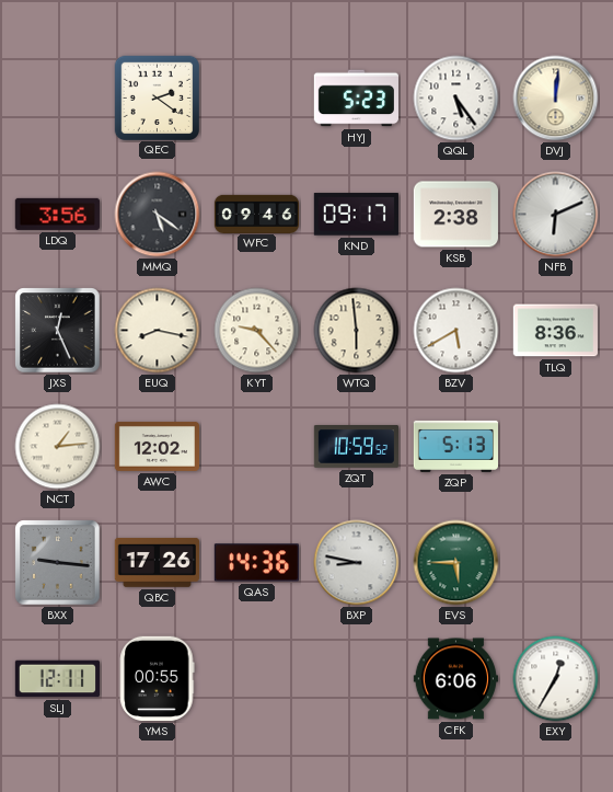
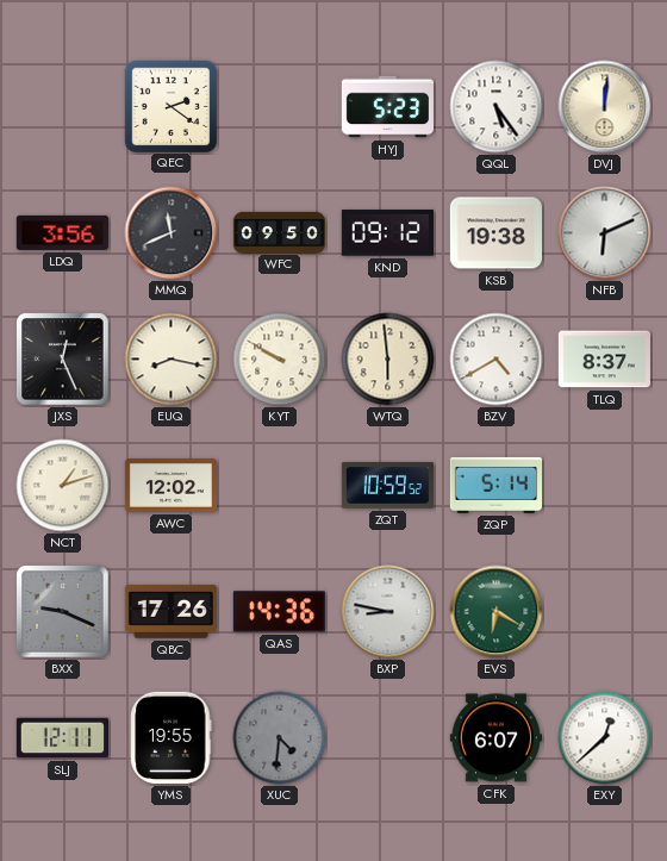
MMQ: 5:21 -> 11:41 (172, 233)
WFC: 09:46 -> 09:50 (280, 232)
KND: 09:17 -> 09:12 (387, 233)
KSB: 2:38 -> 19:38 (495, 233)
KYT: 9:23 -> 9:50 (280, 360)
BZV: 5:40 -> 4:40 (497, 360)
TLQ: 8:36 -> 8:37 (604, 360)
NCT: 1:14 -> 1:12 (63, 486)
ZQP: 5:13 -> 5:14 (495, 485)
BXX: 9:16 -> 9:19 (63, 612)
EVS: 5:45 -> 6:20 (497, 612)
YMS: 00:55 -> 19:55 (172, 737)
XUC: none -> 4:31 (280, 738)
CFK: 6:06 -> 6:07 (495, 738)
EXY: 12:35 -> 12:38 (605, 738)
